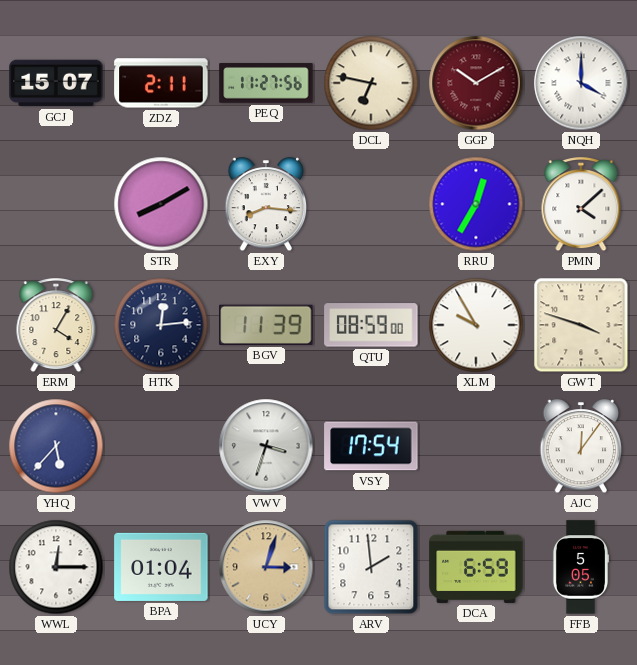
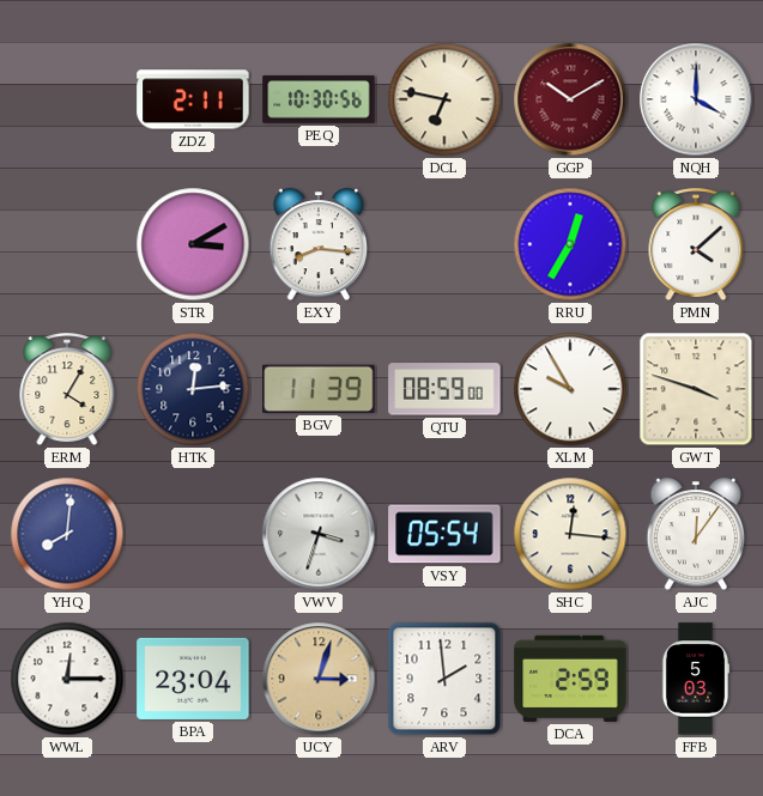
GCJ: 15:07 -> none (56, 83)
PEQ: 11:27 -> 10:30 (319, 99)
STR: 8:10 -> 3:10 (193, 244)
YHQ: 5:37 -> 8:01 (67, 534)
VSY: 17:54 -> 05:54 (444, 534)
SHC: none -> 12:16 (570, 534)
BPA: 01:04 -> 23:04 (193, 679)
DCA: 6:59 -> 2:59 (570, 679)
FFB: 5:05 -> 5:03 (695, 679)
